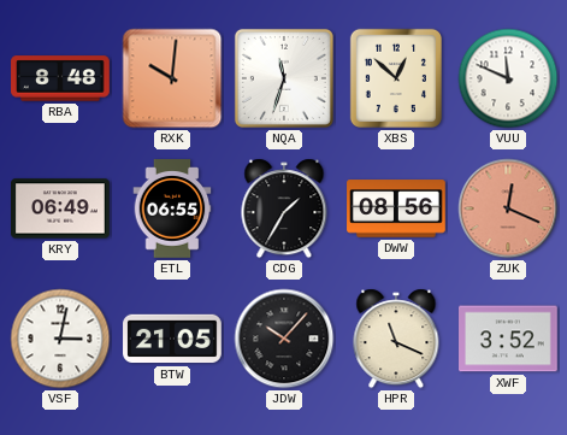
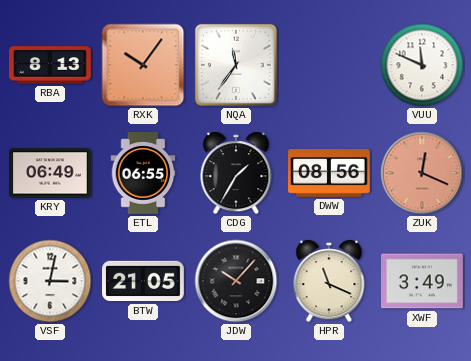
RBA: 8:48 -> 8:13 (50, 65)
RXK: 10:01 -> 10:06 (143, 65)
NQA: 11:33 -> 11:36 (236, 65)
XBS: 12:52 -> none (396, 78)
XWF: 3:52 -> 3:49 (423, 281)
